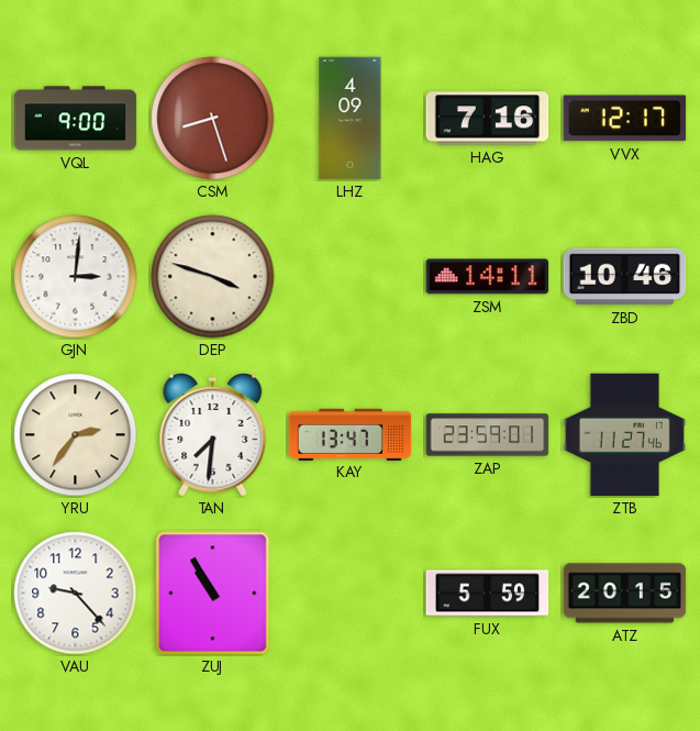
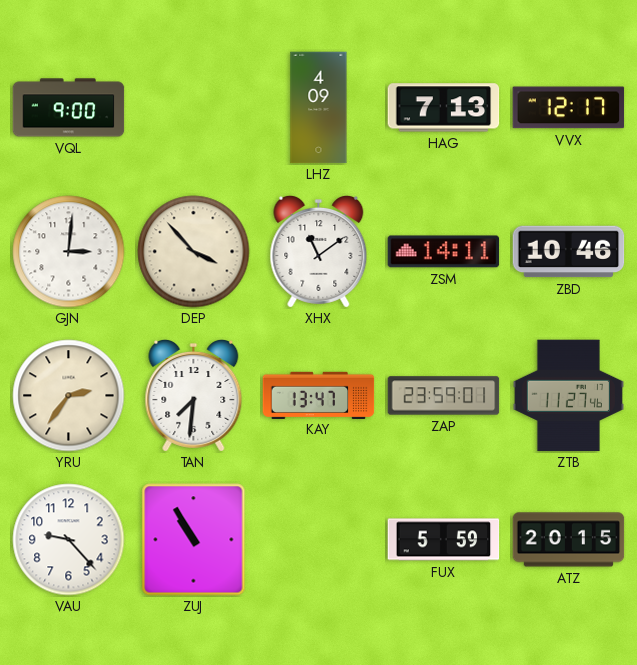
CSM: 8:27 -> none (213, 119)
HAG: 7:16 -> 7:13 (444, 108)
DEP: 3:48 -> 3:53 (194, 252)
XHX: none -> 11:09 (319, 252)
